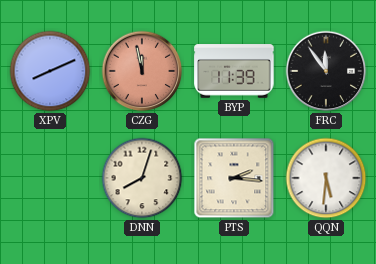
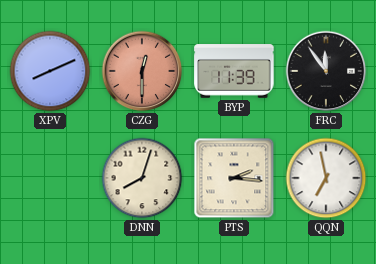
CZG: 11:58 -> 12:30 (142, 71)
QQN: 5:31 -> 6:58 (326, 178)
